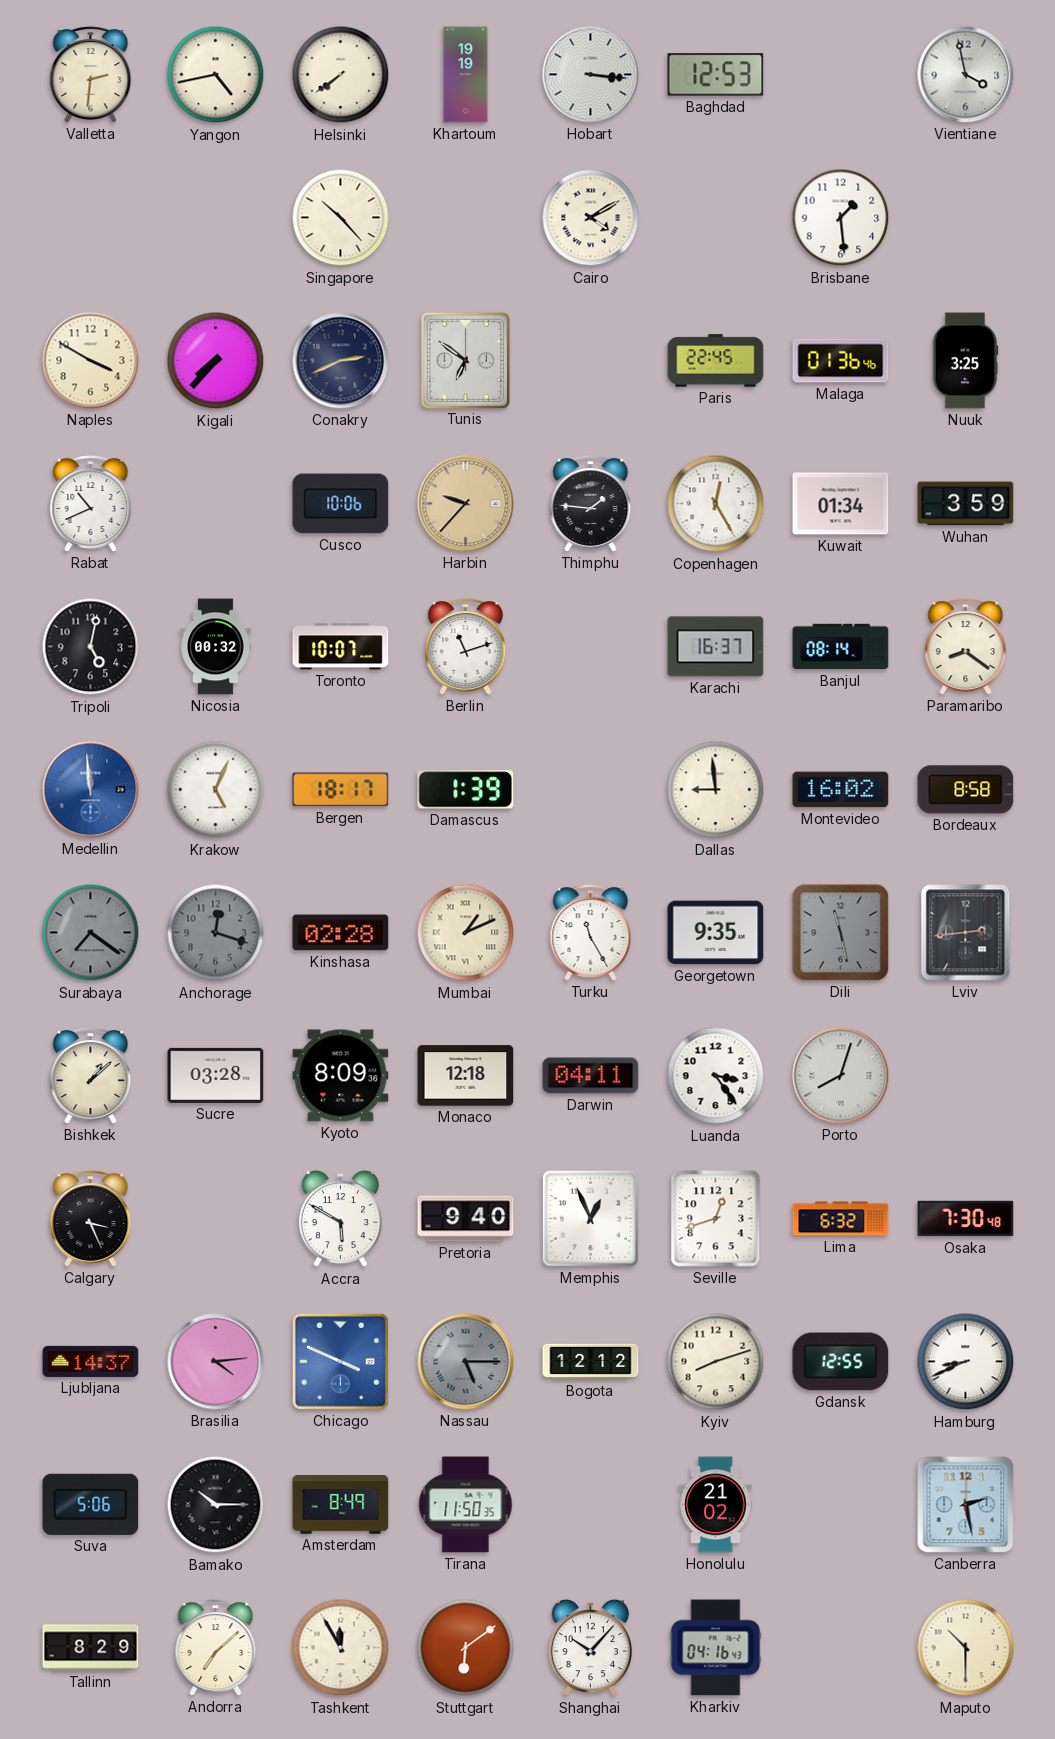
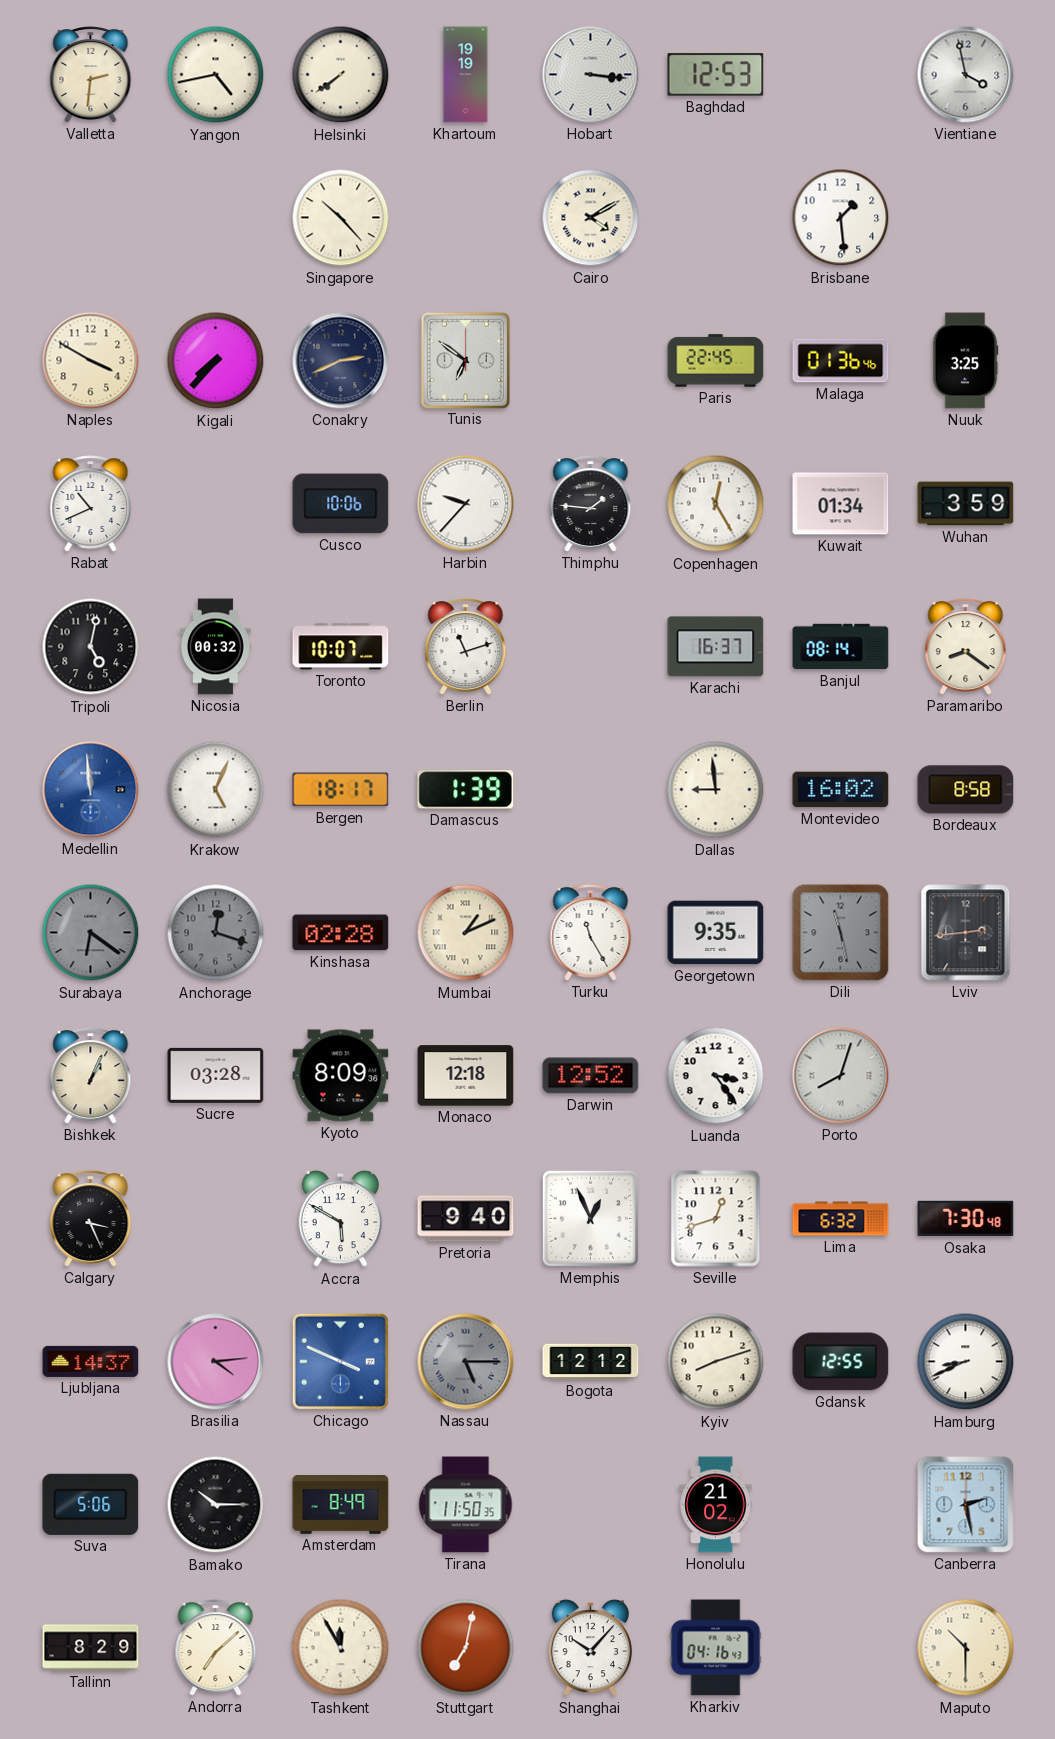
Harbin dial: champagne -> white (466, 504)
Surabaya: 7:21 -> 6:21 (91, 933)
Bishkek: 1:08 -> 1:04 (91, 1076)
Darwin: 04:11 -> 12:52 (591, 1076)
Stuttgart: 6:09 -> 7:02 (466, 1648)
